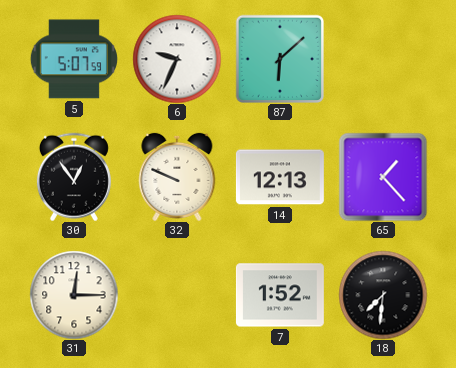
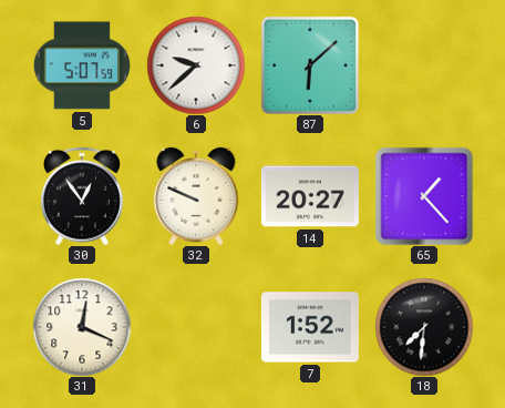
6: 9:34 -> 9:38 (196, 65)
14: 12:13 -> 20:27 (310, 196)
31: 12:15 -> 12:19 (82, 327)
